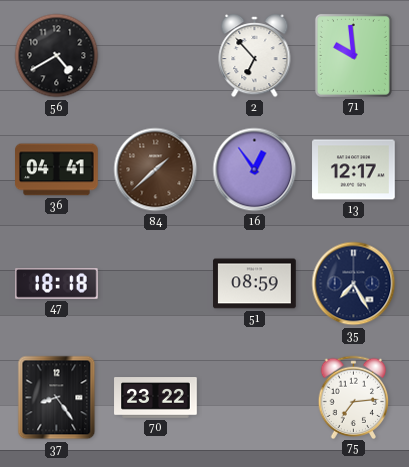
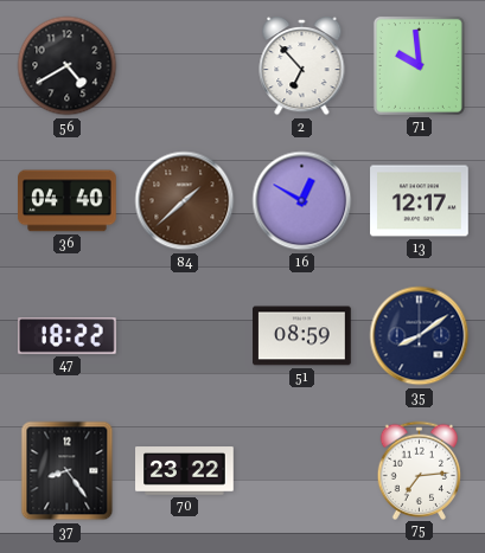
36: 04:41 -> 04:40 (68, 201)
16: 12:54 -> 12:50 (302, 201)
47: 18:18 -> 18:22 (68, 336)
35: 7:25 -> 8:09 (420, 336)
